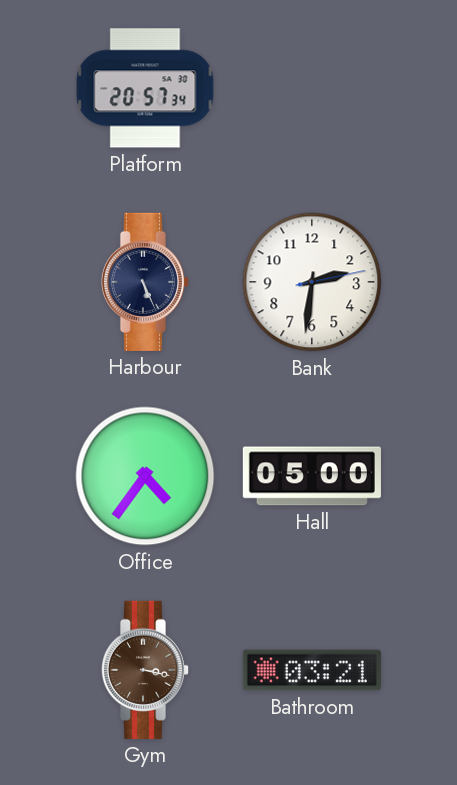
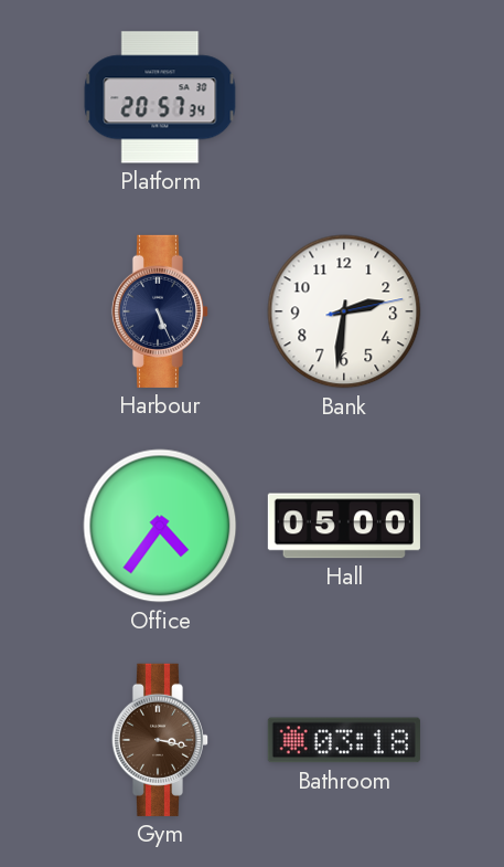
Bathroom: 03:21 -> 03:18 (344, 740)
